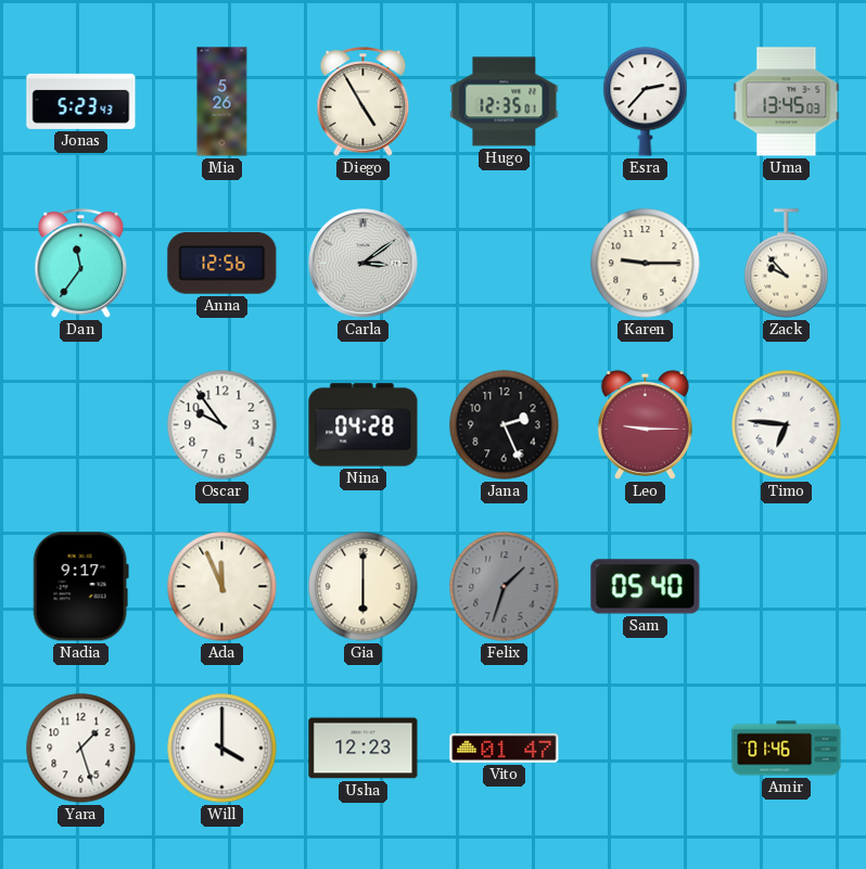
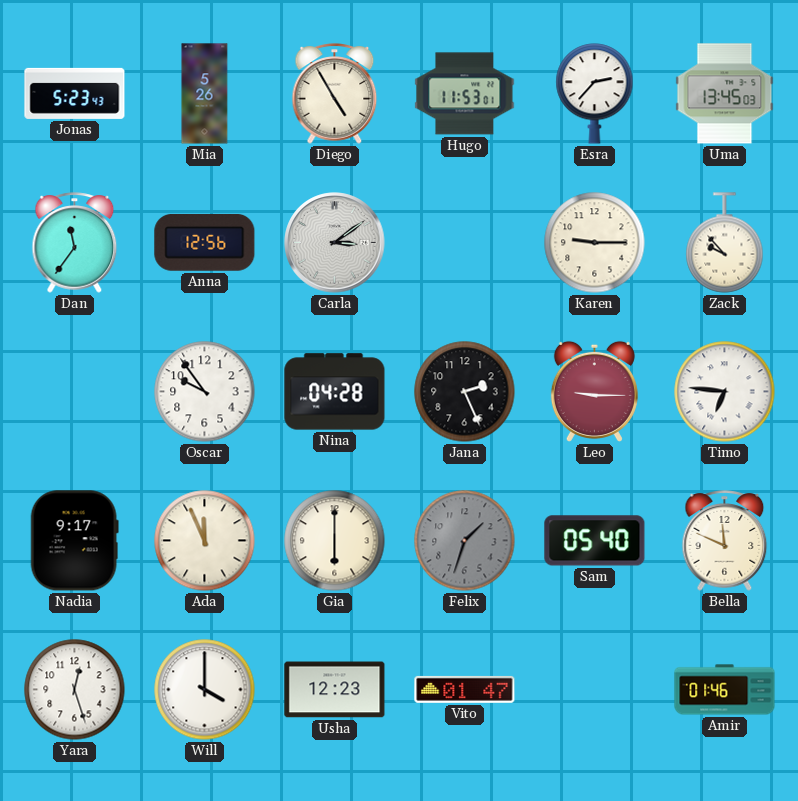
Hugo: 12:35 -> 11:53 (465, 94)
Bella: none -> 11:49 (725, 541)
Yara: 1:27 -> 12:27 (75, 690)
